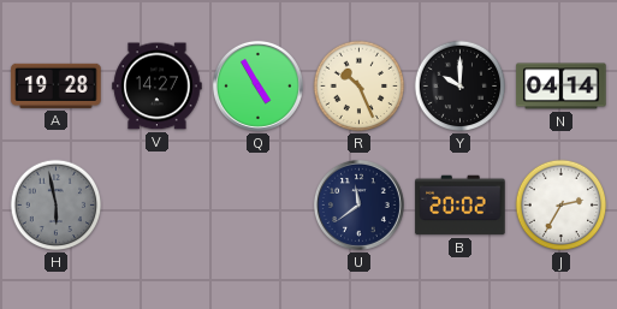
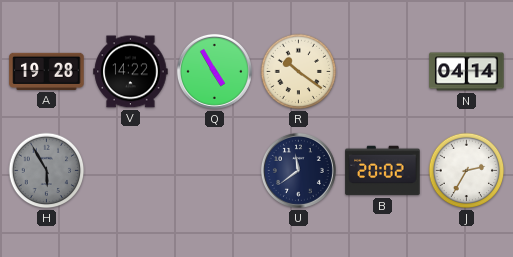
V: 14:27 -> 14:22 (131, 72)
R: 10:26 -> 10:21 (299, 72)
Y: 10:00 -> none (461, 87)
H: 5:58 -> 5:55 (47, 171)
